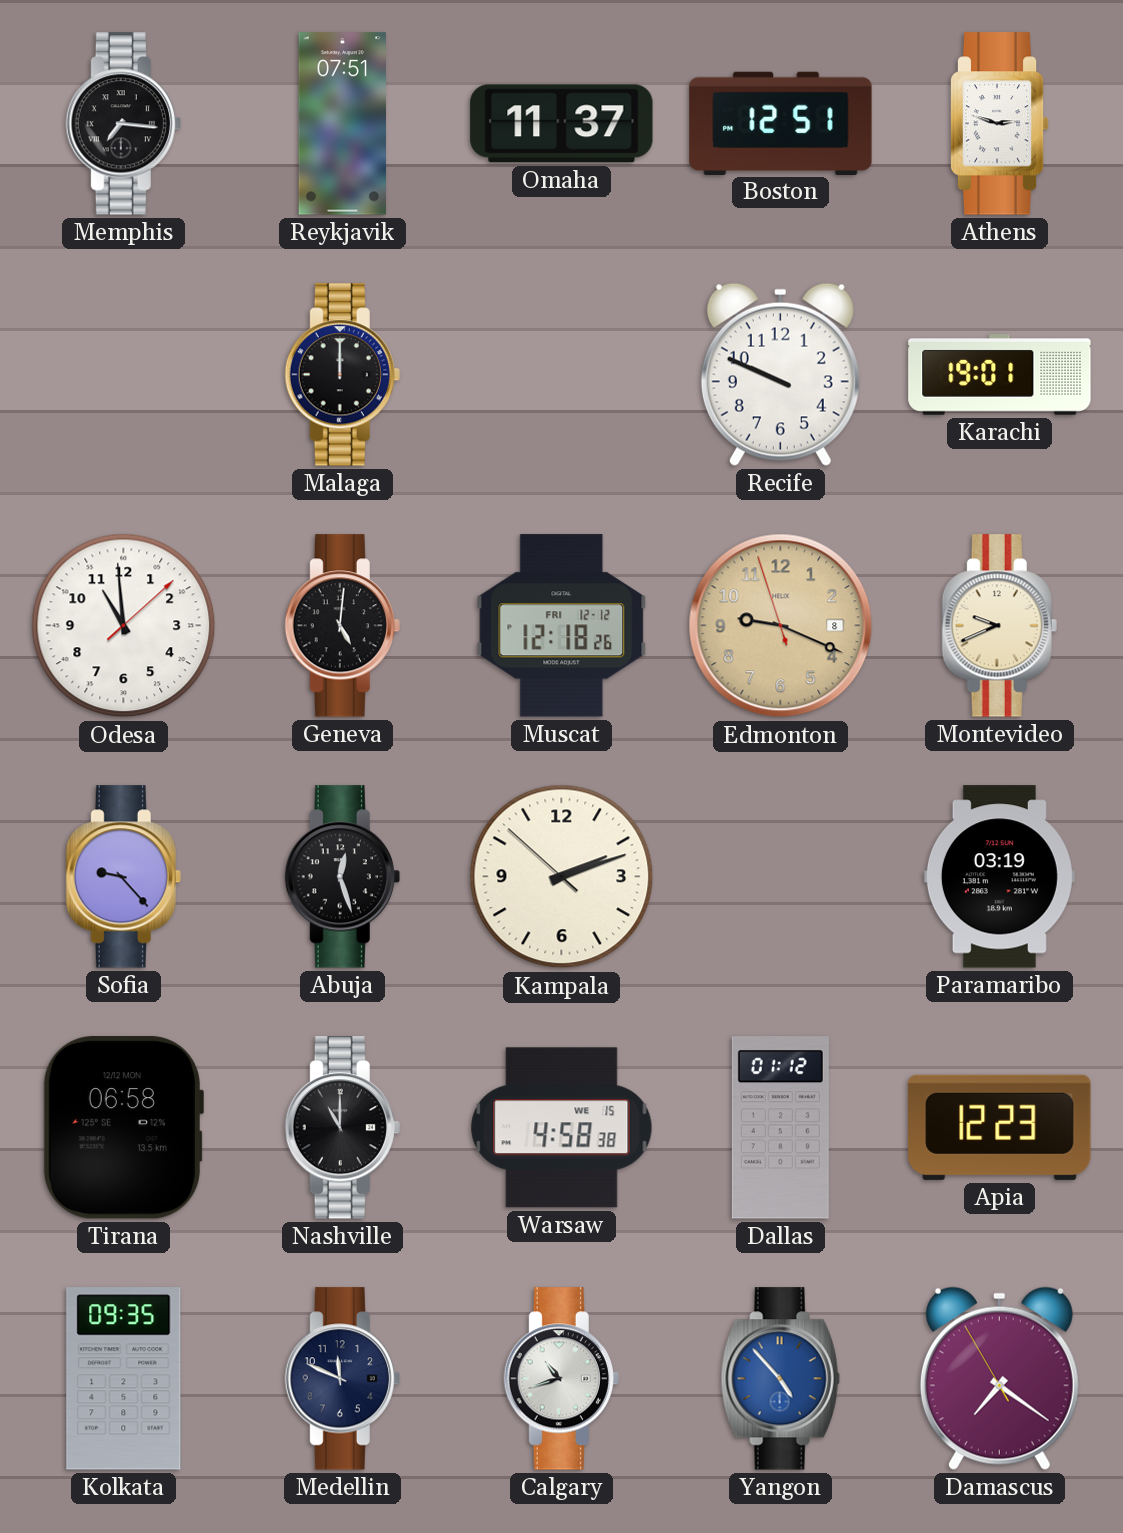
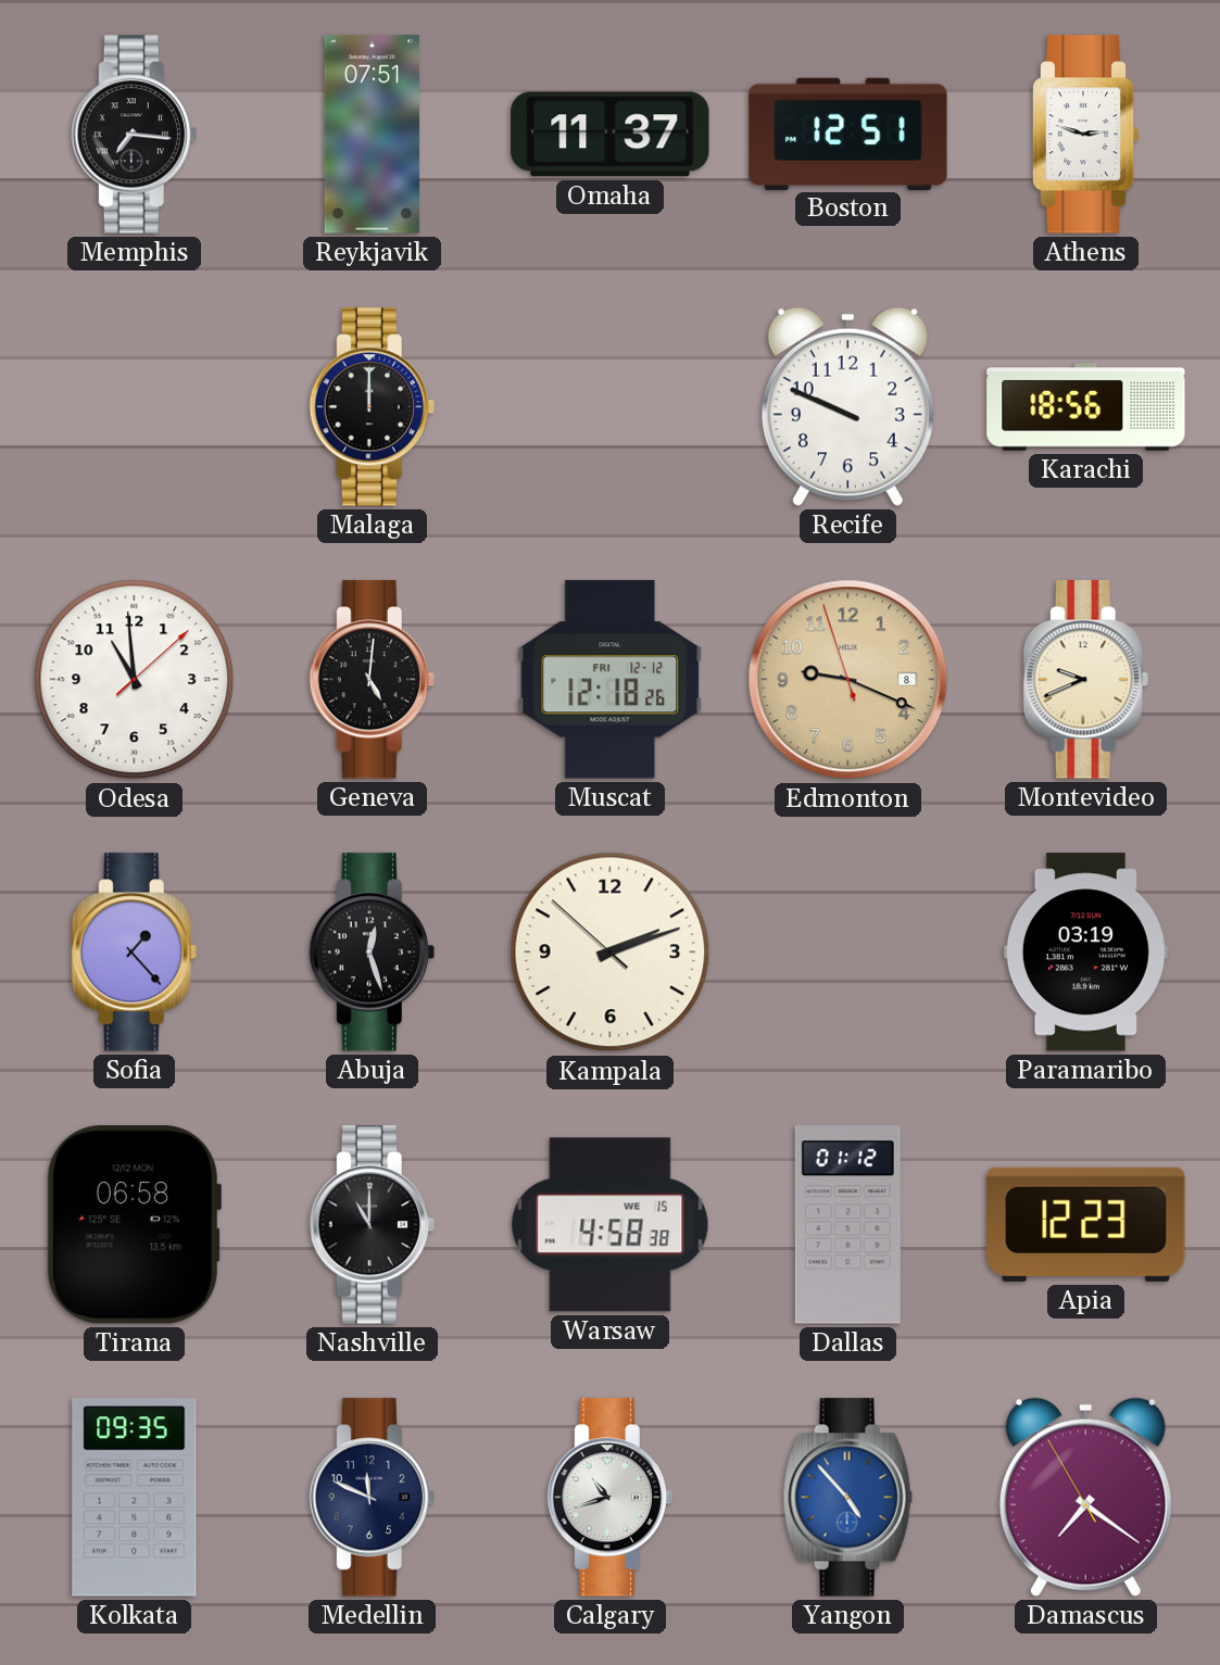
Karachi: 19:01 -> 18:56 (1086, 407)
Sofia: 9:23 -> 1:23 (134, 953)
